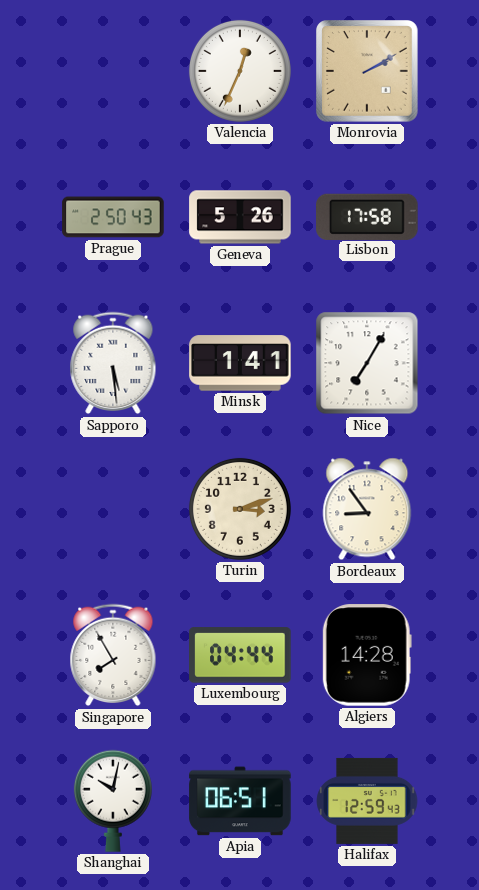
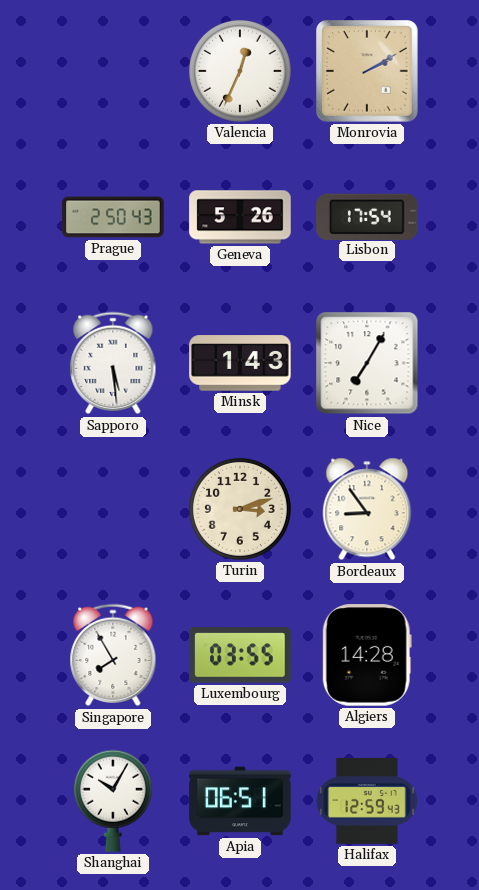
Lisbon: 17:58 -> 17:54 (367, 216)
Minsk: 1:41 -> 1:43 (240, 363)
Luxembourg: 04:44 -> 03:55 (240, 655)
Shanghai: 10:02 -> 10:05 (113, 801)
